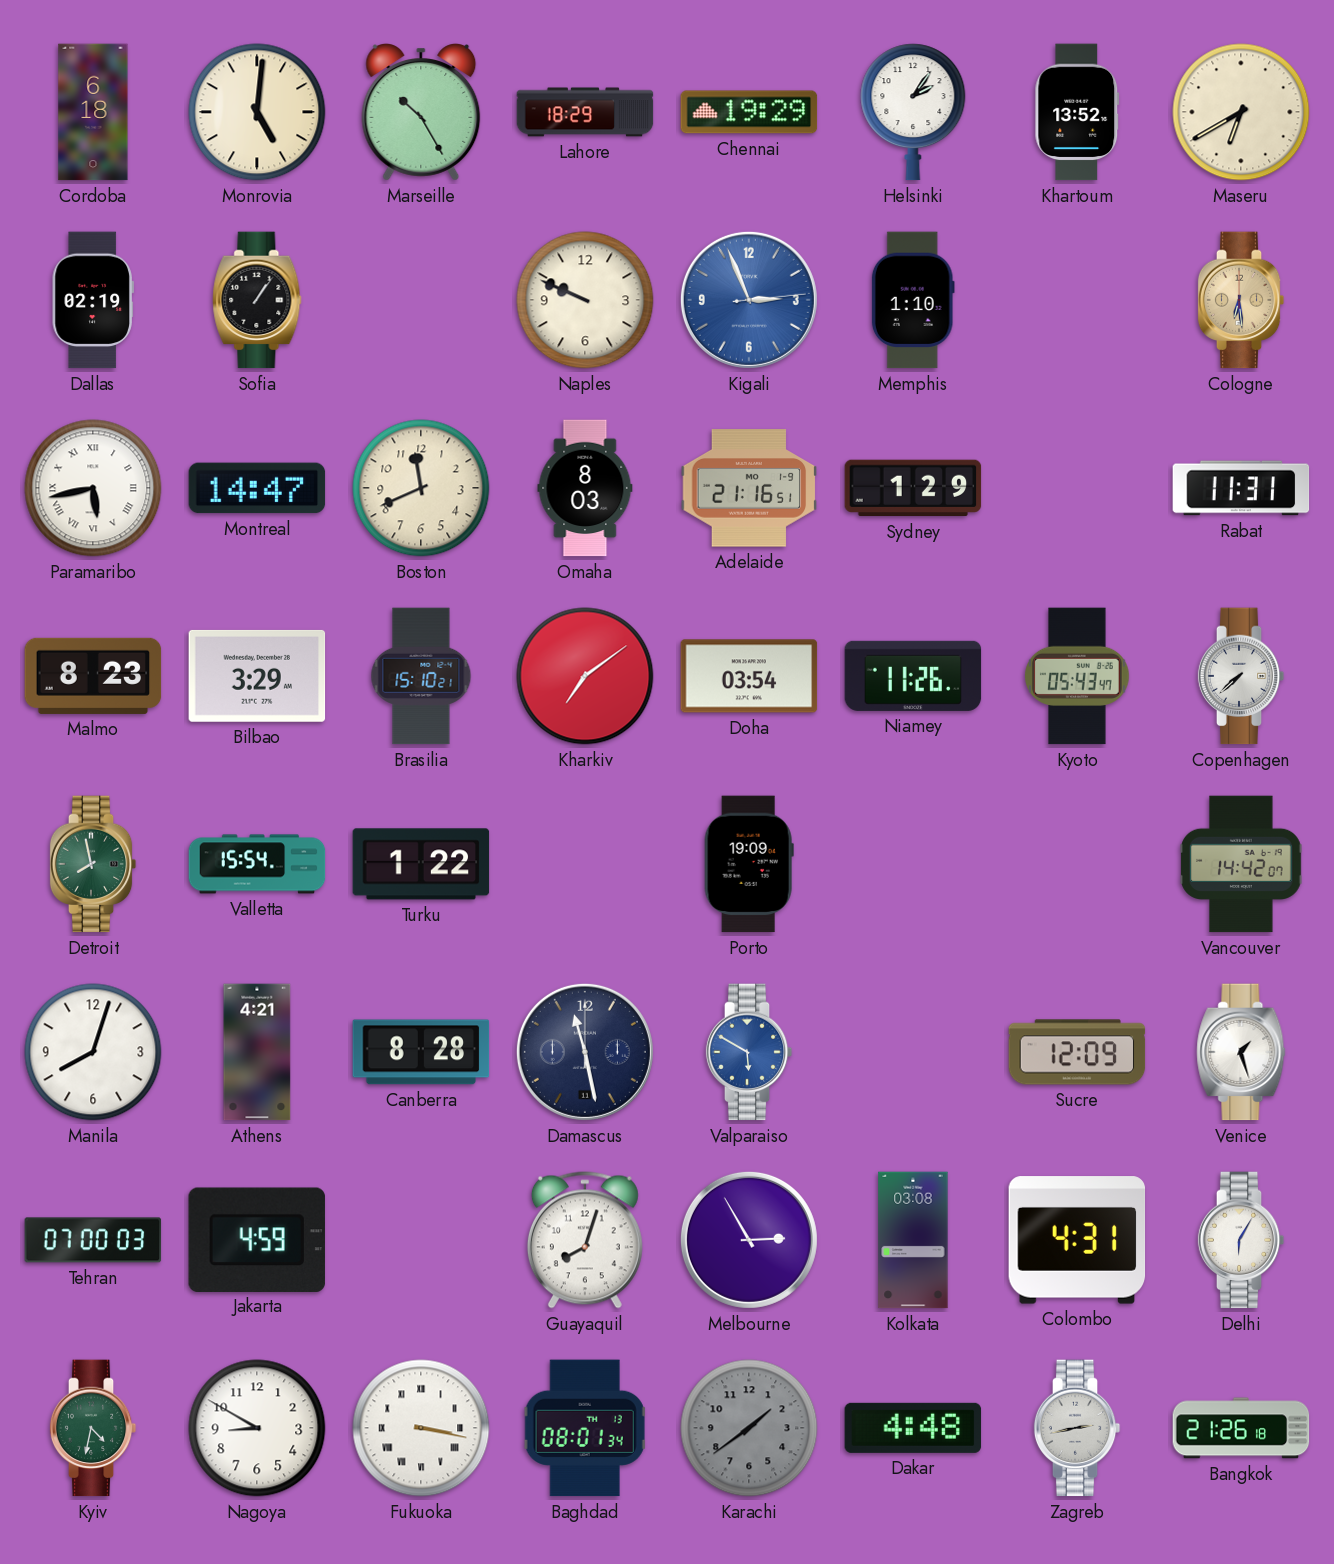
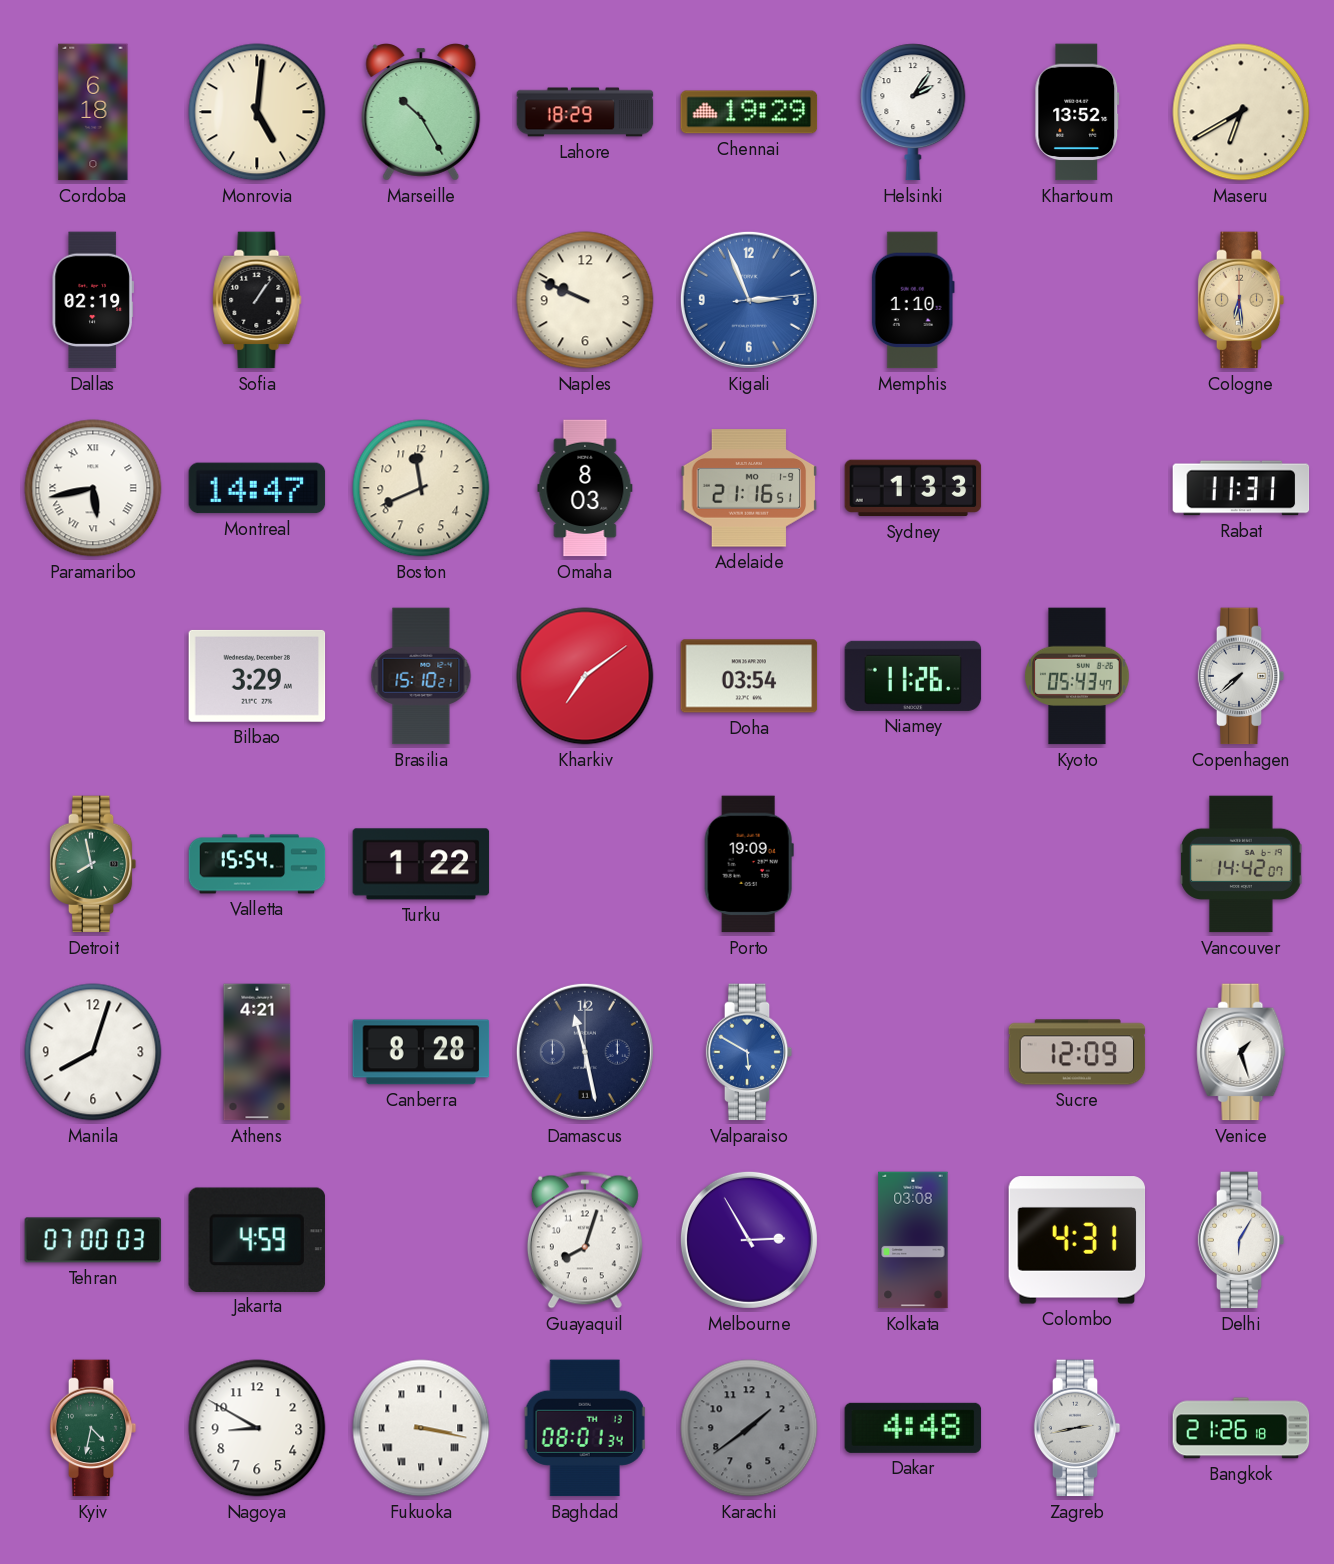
Sydney: 1:29 -> 1:33 (913, 488)
Malmo: 8:23 -> none (93, 676)
